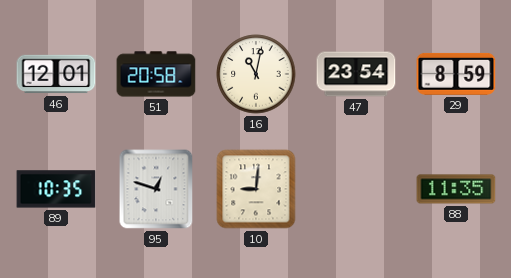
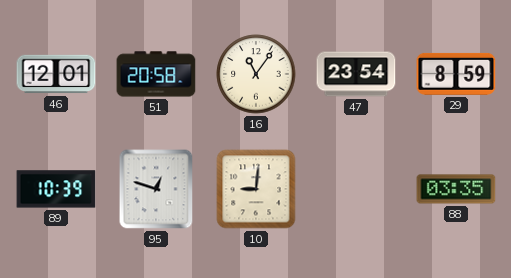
16: 11:02 -> 11:06 (256, 74)
89: 10:35 -> 10:39 (56, 189)
88: 11:35 -> 03:35 (456, 189)
